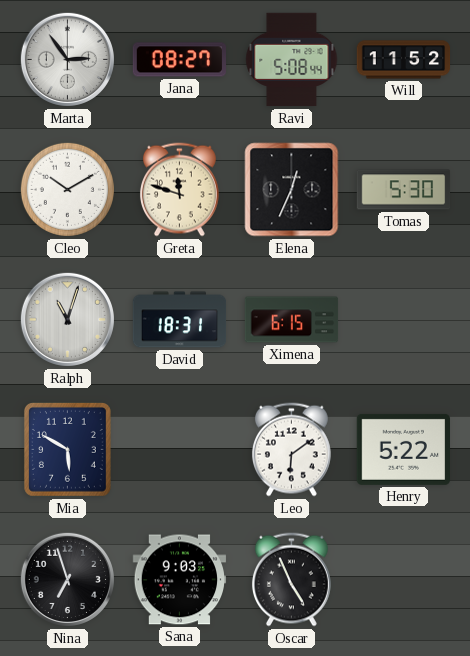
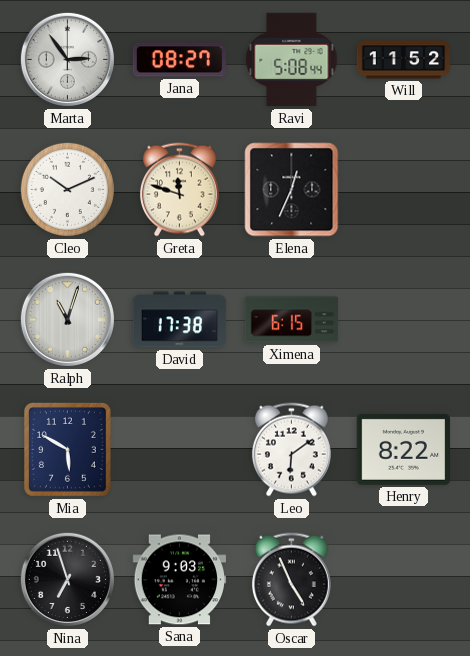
Cleo: 10:10 -> 10:11 (67, 189)
Tomas: 5:30 -> none (404, 190)
David: 18:31 -> 17:38 (180, 320)
Henry: 5:22 -> 8:22 (403, 449)
